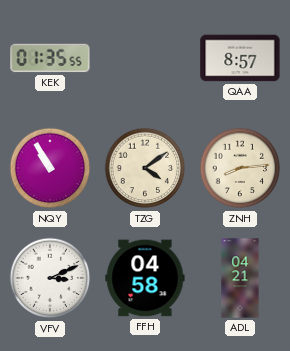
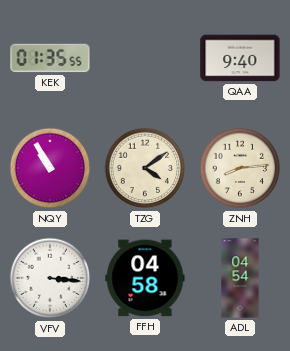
QAA: 8:57 -> 9:40 (240, 58)
VFV: 3:11 -> 3:16 (50, 278)
ADL: 04:21 -> 04:54 (240, 278)
